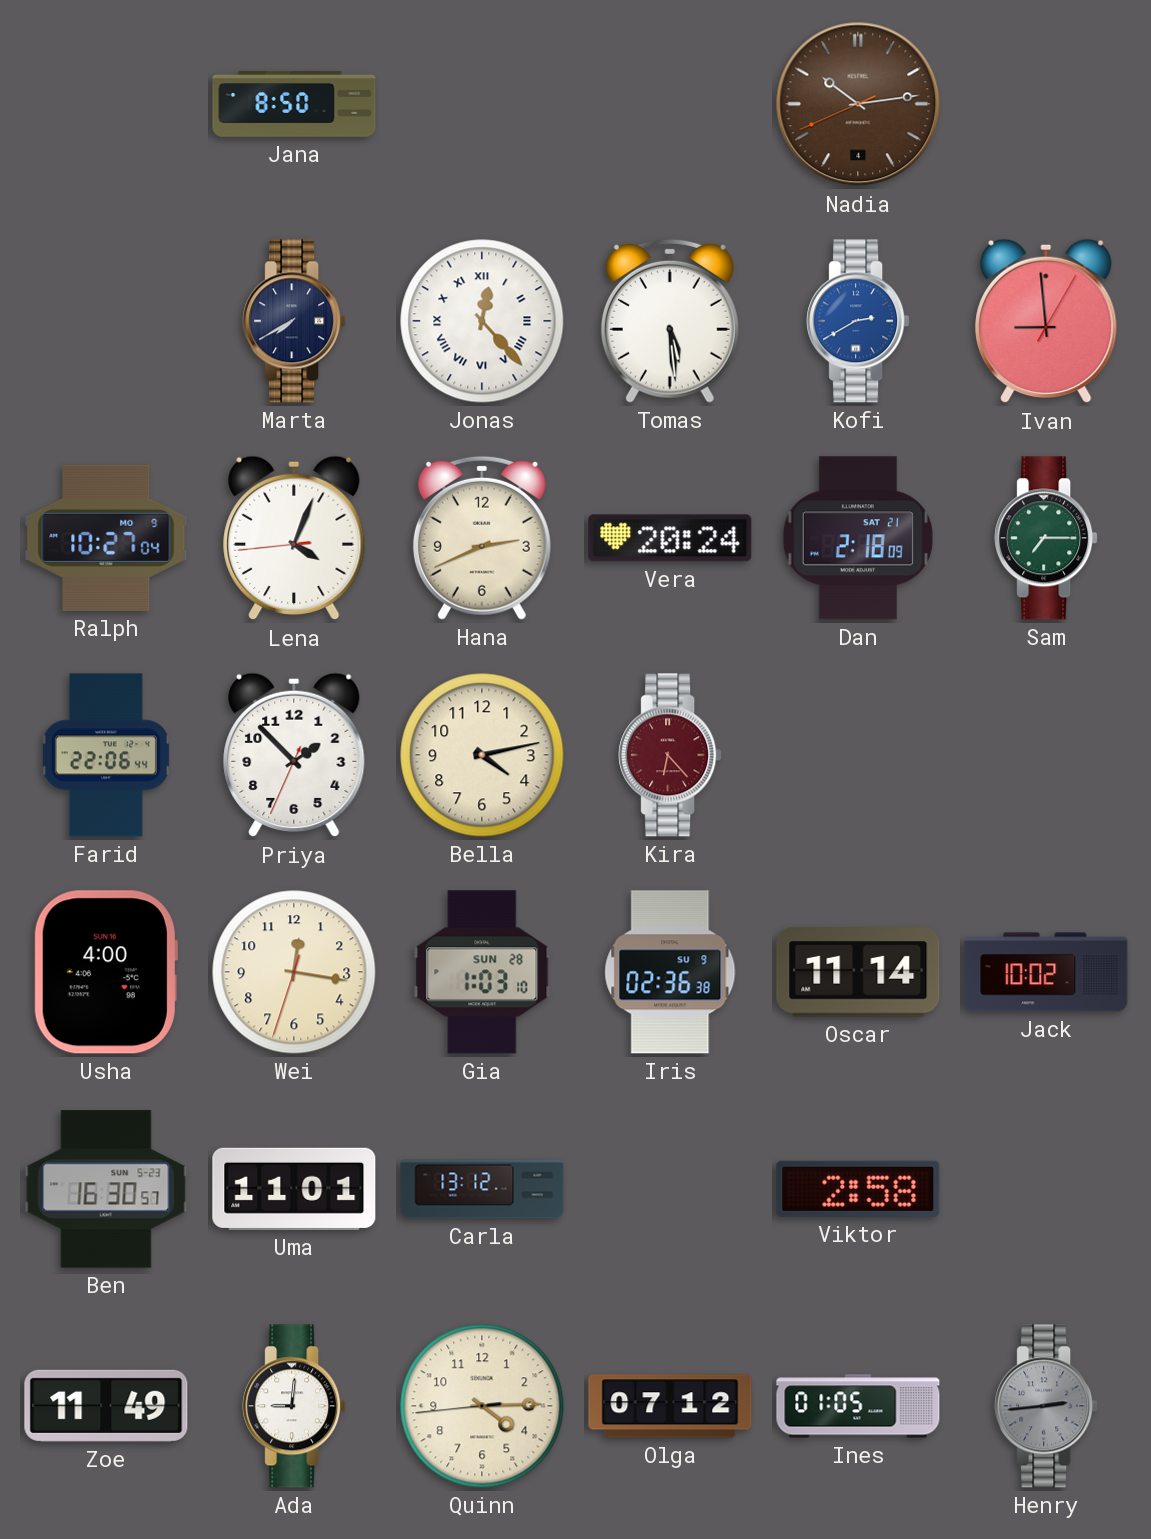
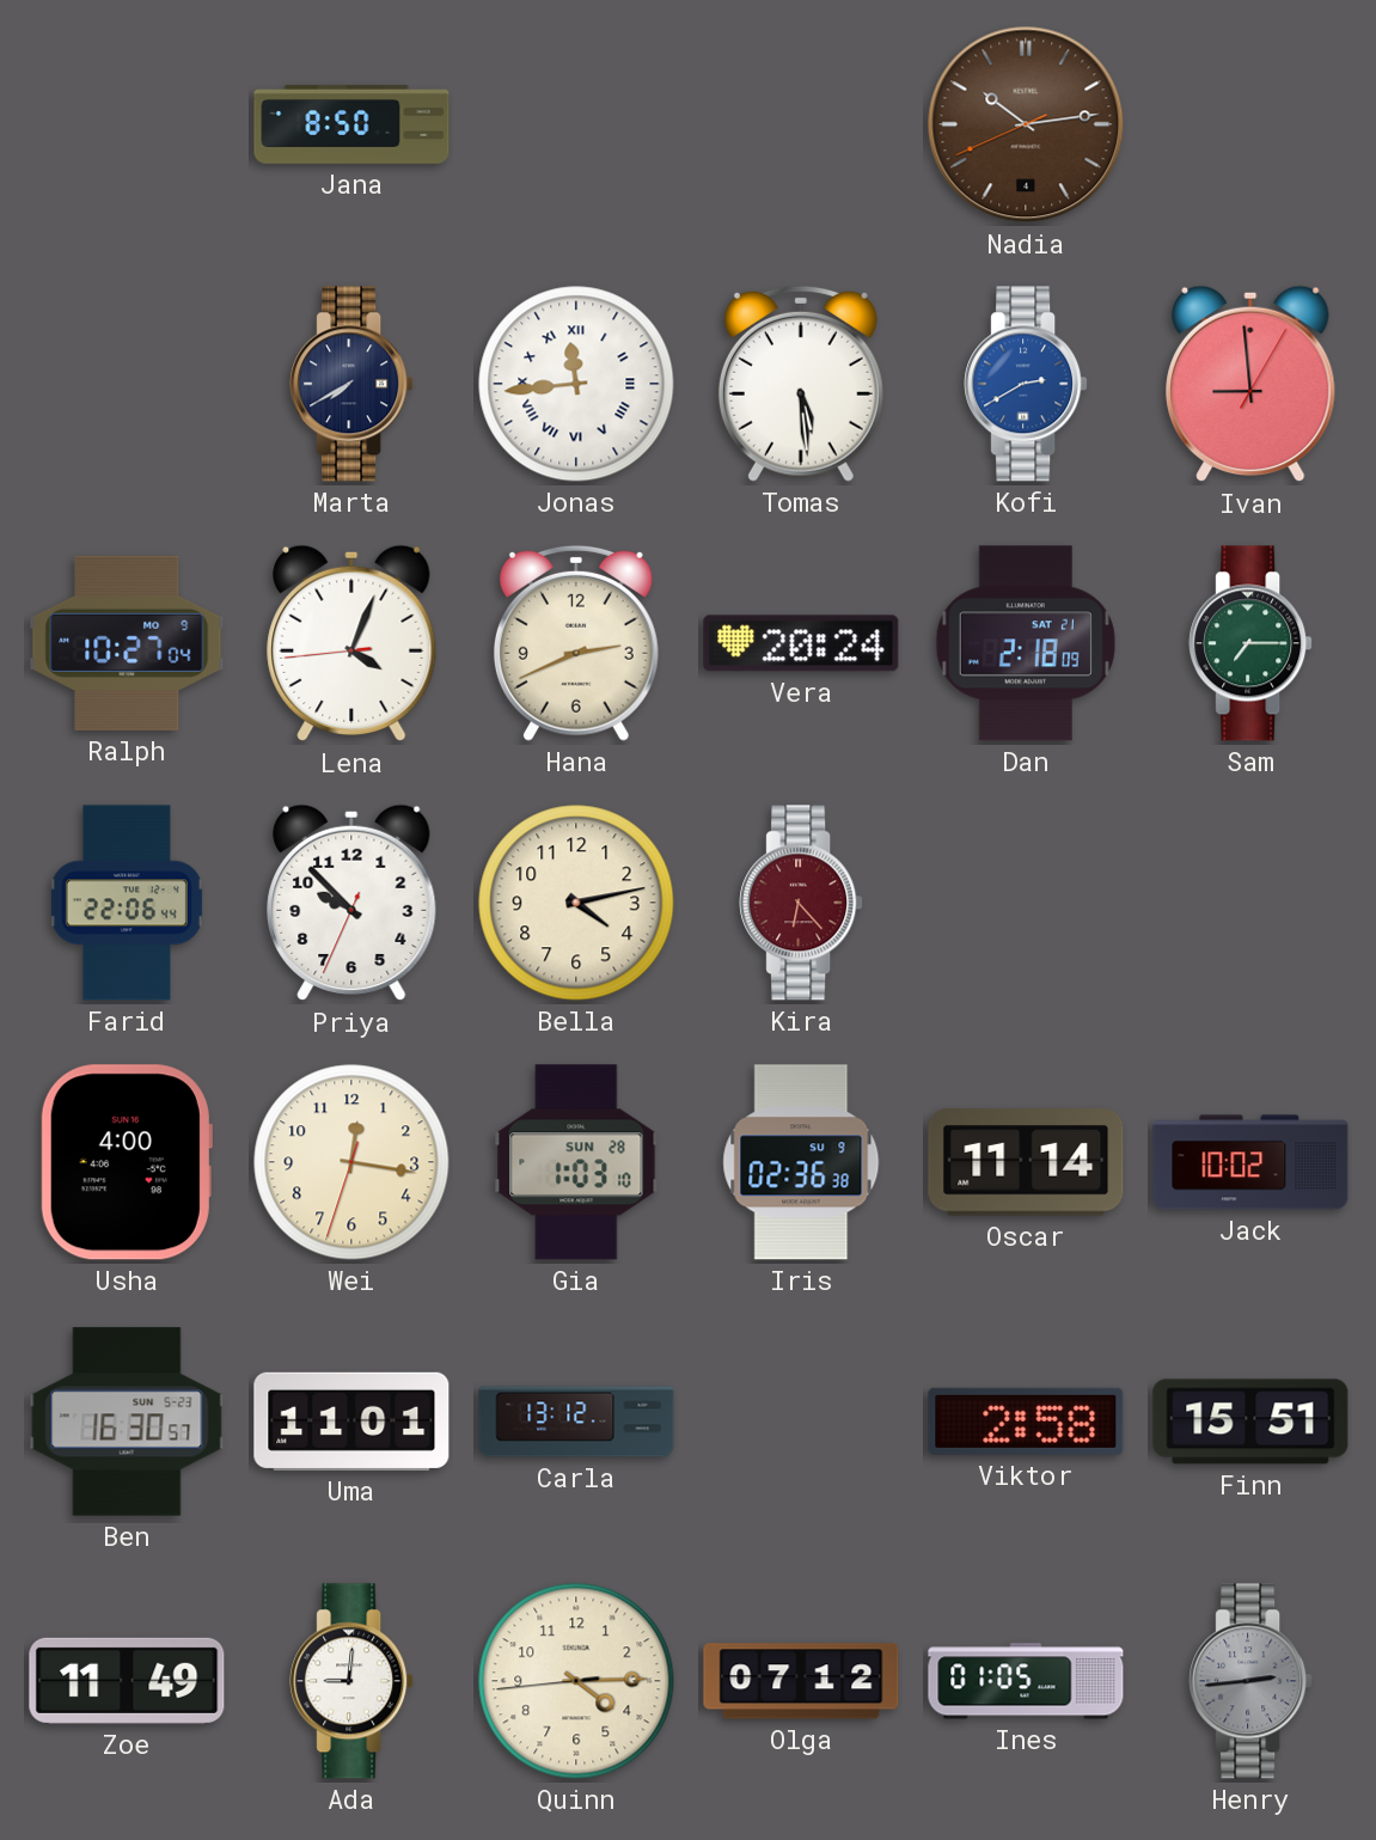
Jonas: 12:23 -> 11:44 (576, 384)
Priya: 1:52 -> 9:52 (351, 903)
Finn: none -> 15:51 (1250, 1422)
